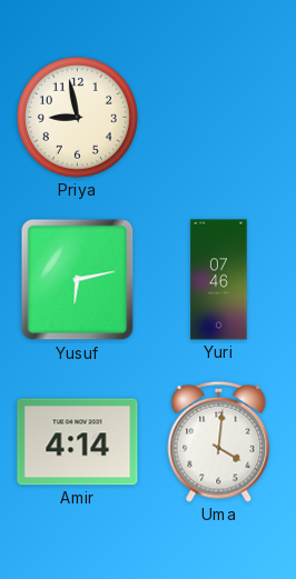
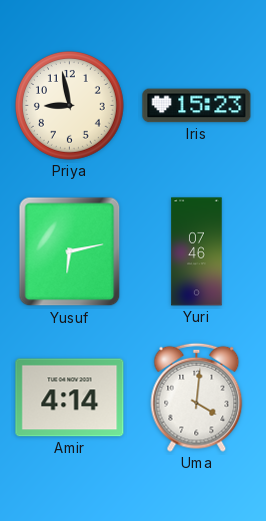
Iris: none -> 15:23 (197, 106)
